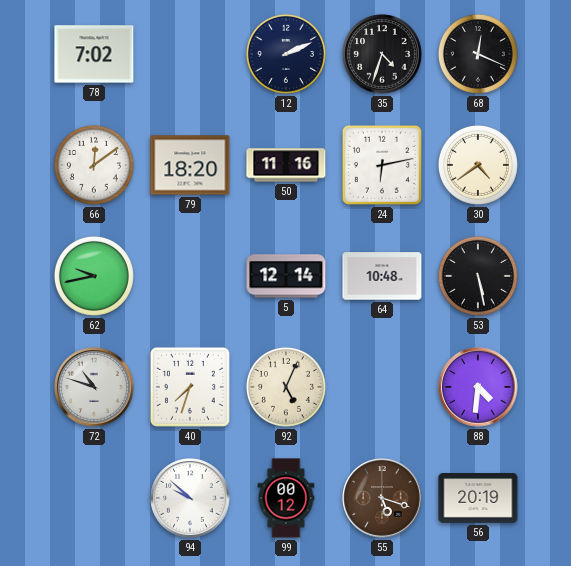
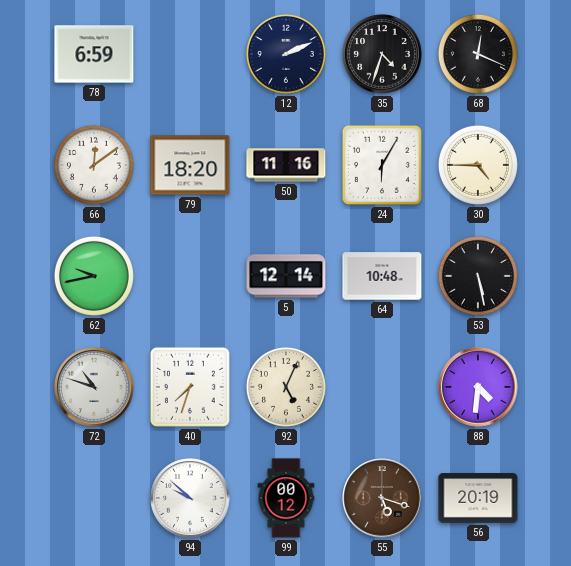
78: 7:02 -> 6:59 (94, 54)
24: 6:13 -> 6:05 (382, 165)
30: 4:39 -> 4:45 (478, 165)
